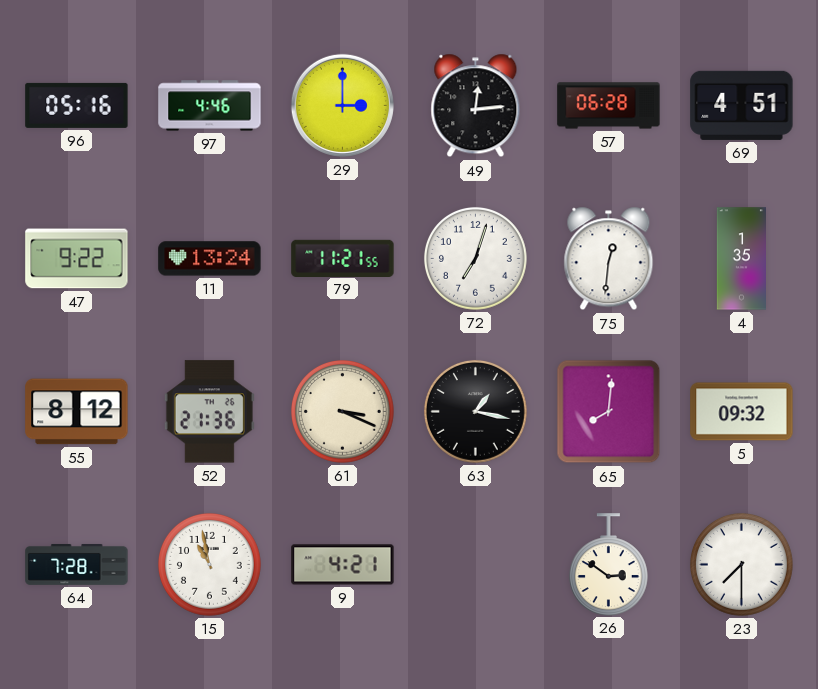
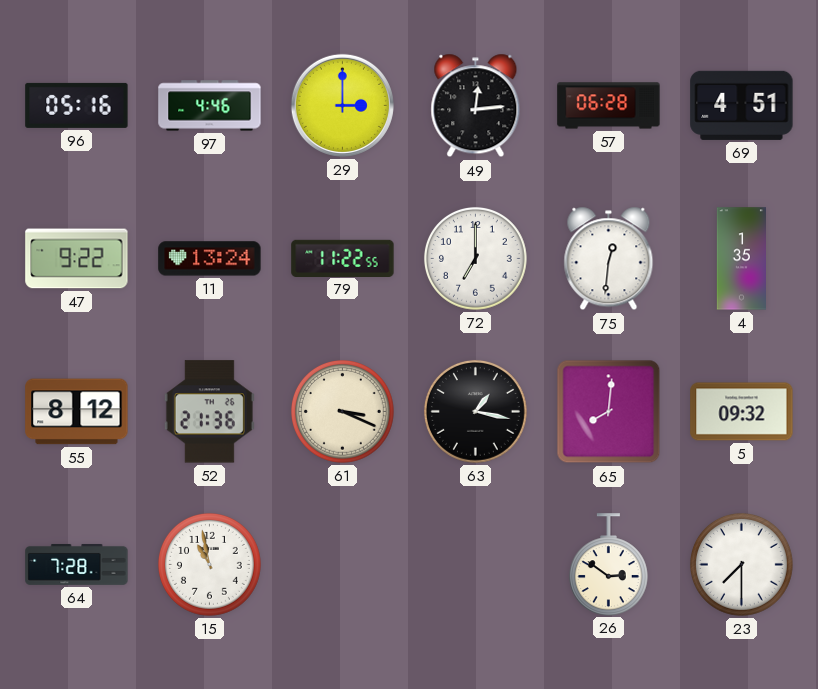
79: 11:21 -> 11:22 (343, 258)
72: 7:03 -> 7:00 (476, 259)
9: 4:21 -> none (343, 565)
